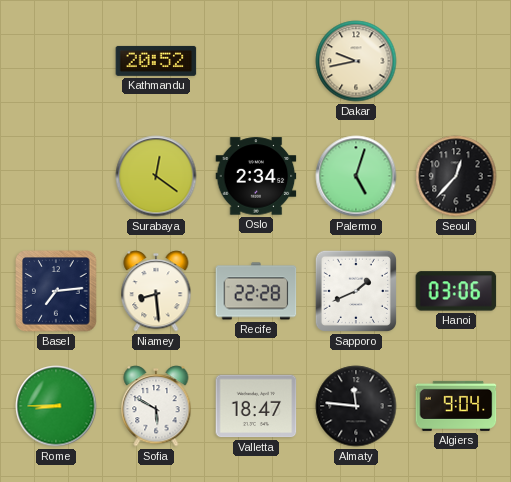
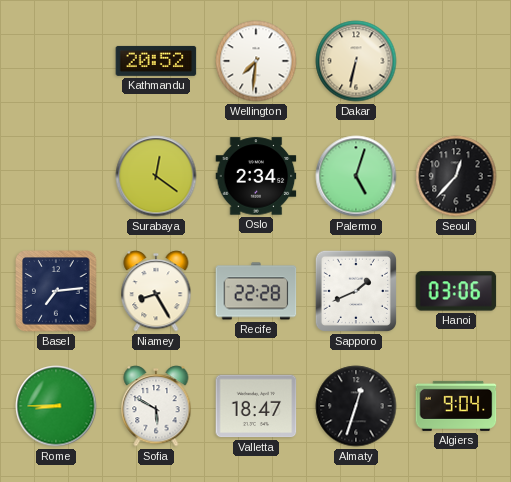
Wellington: none -> 7:31 (256, 61)
Dakar: 9:43 -> 6:32 (356, 61)
Niamey: 8:29 -> 8:25 (156, 291)
Almaty: 11:46 -> 12:33 (356, 406)
